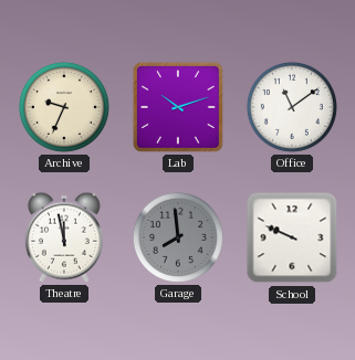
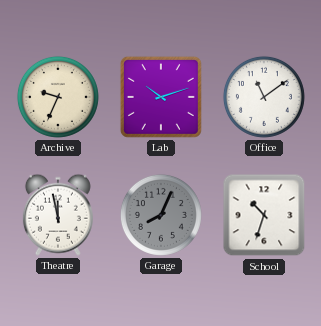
Garage: 7:59 -> 8:04 (161, 215)
School: 9:49 -> 10:33 (264, 215)
